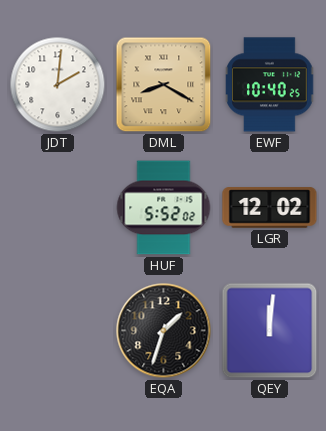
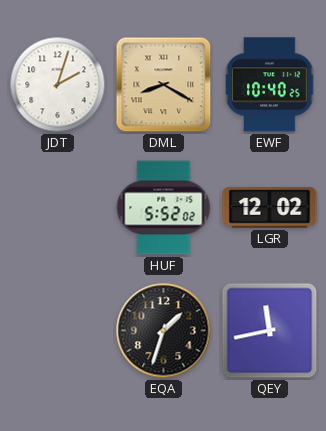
JDT: 2:01 -> 2:03 (58, 85)
QEY: 12:01 -> 11:43 (270, 331)
